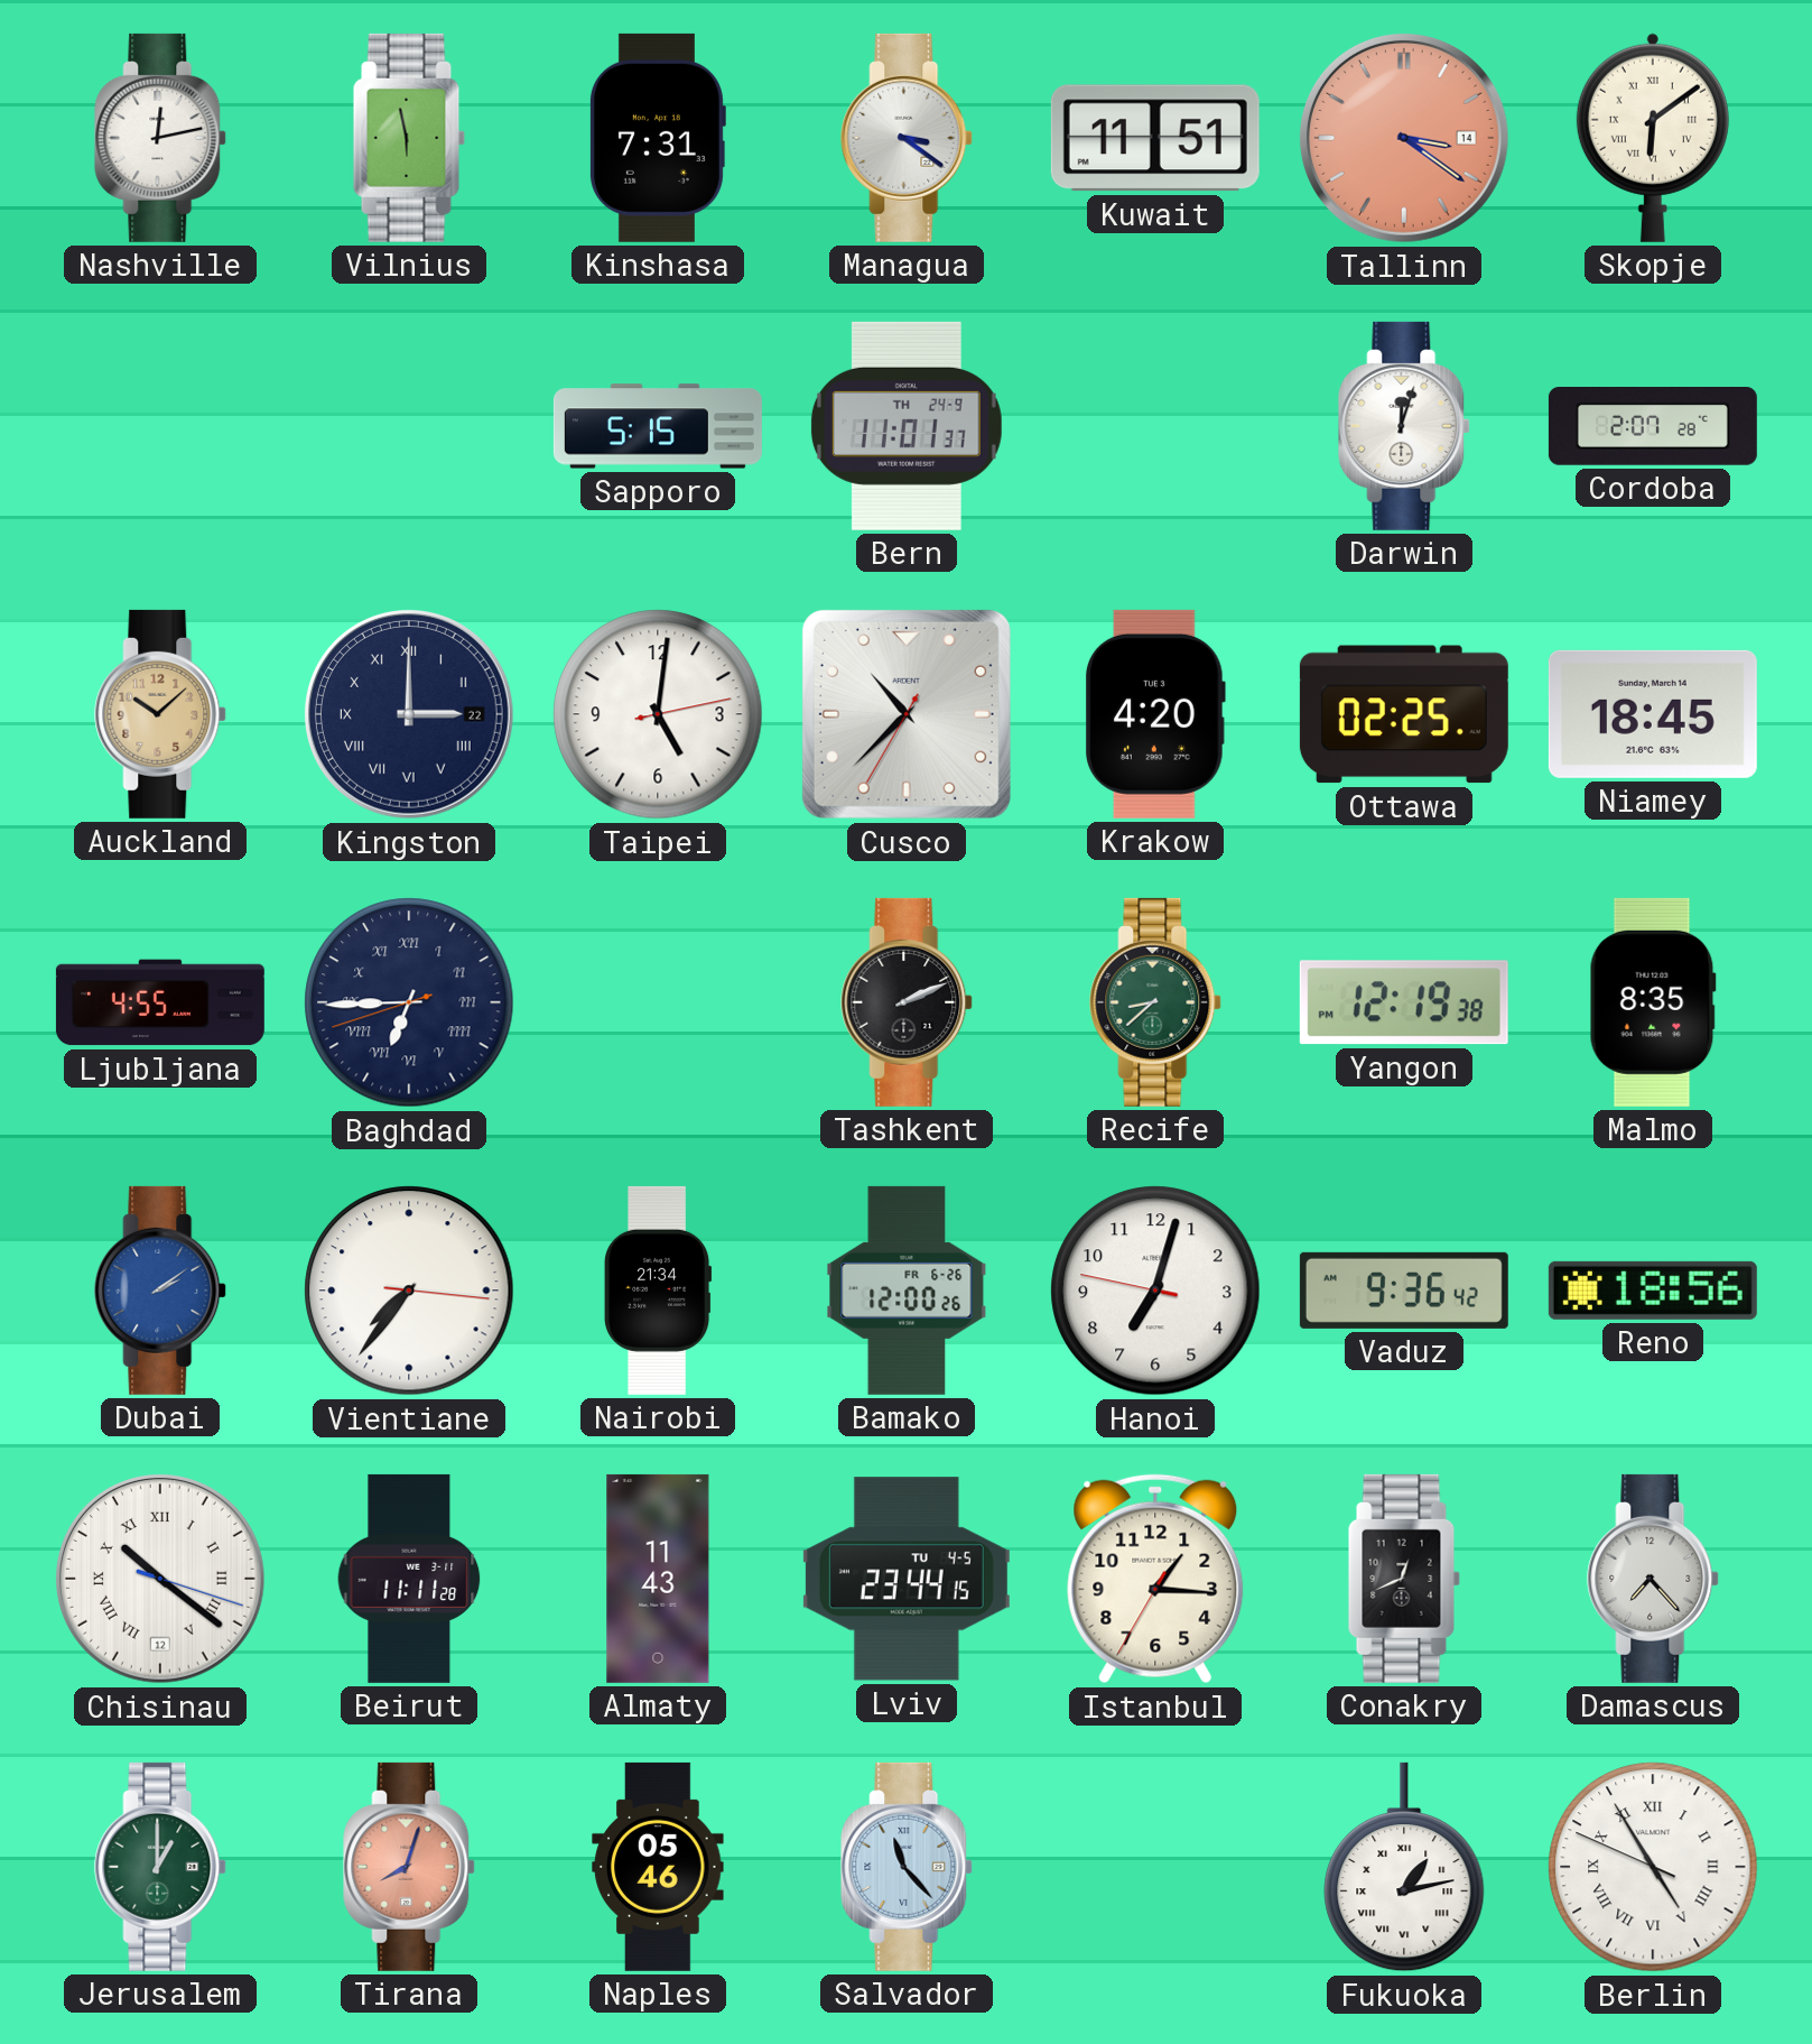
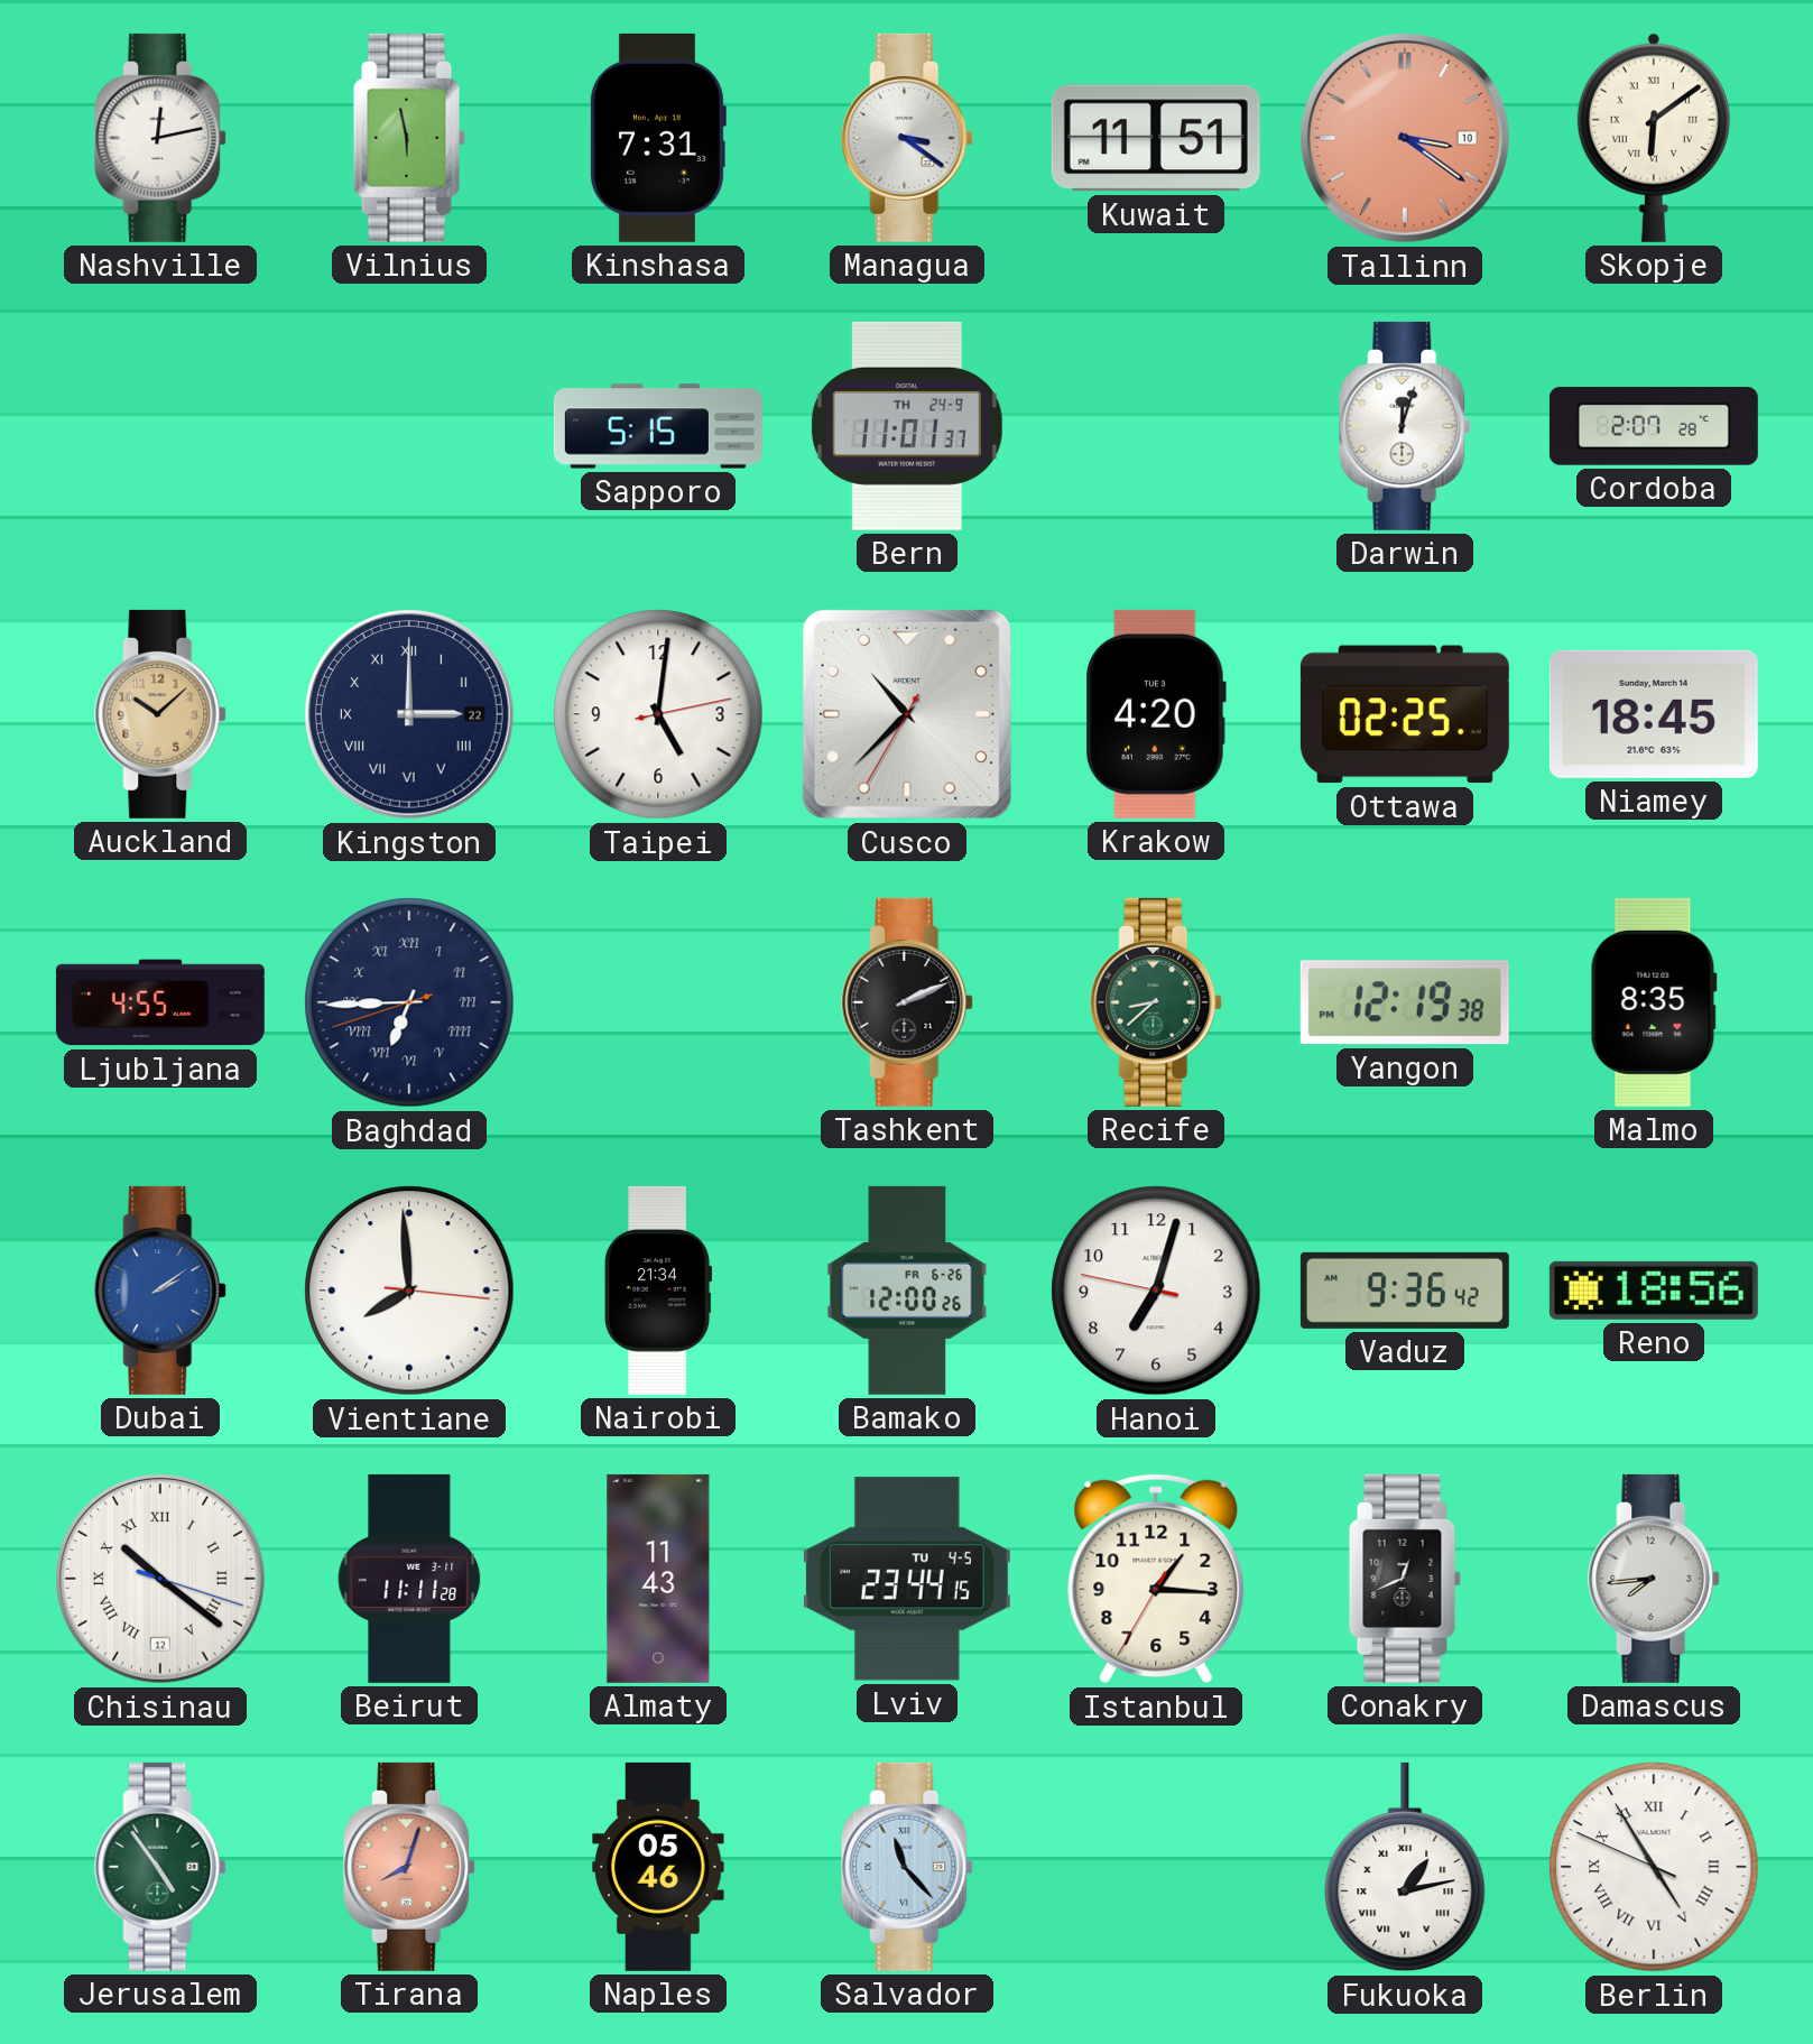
Tallinn date: 14 -> 10 (1405, 138)
Vientiane: 7:36 -> 7:59 (409, 1291)
Damascus: 7:23 -> 7:44 (1655, 1579)
Jerusalem: 1:00 -> 4:54 (161, 1867)
